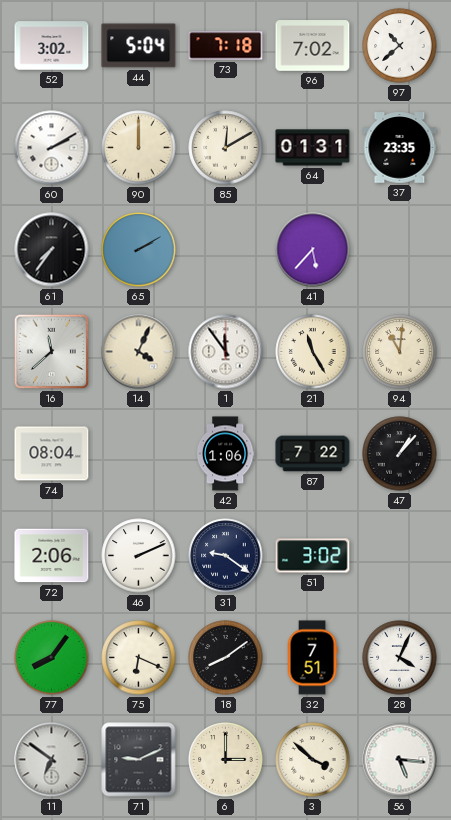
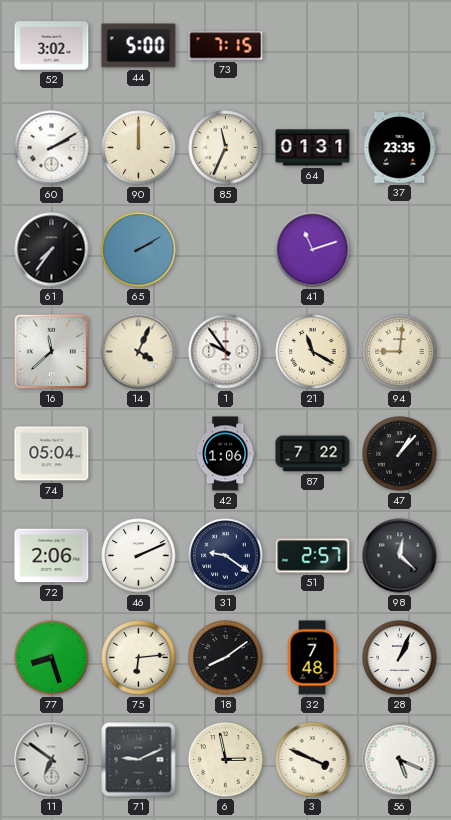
44: 5:04 -> 5:00 (139, 46)
73: 7:18 -> 7:15 (226, 46)
96: 7:02 -> none (313, 46)
97: 10:38 -> none (400, 46)
85: 12:10 -> 11:34 (226, 148)
41: 5:37 -> 11:12 (313, 250)
1: 11:54 -> 9:54 (226, 352)
21: 11:25 -> 11:20 (313, 352)
94: 11:01 -> 9:01 (400, 352)
74: 08:04 -> 05:04 (52, 454)
51: 3:02 -> 2:57 (313, 556)
98: none -> 12:22 (400, 556)
77: 8:06 -> 8:27 (52, 658)
75: 6:19 -> 6:14 (139, 658)
32: 7:51 -> 7:48 (312, 658)
28: 4:04 -> 1:04 (400, 658)
6: 3:00 -> 2:58 (226, 760)
3: 3:52 -> 3:49 (313, 760)
56: 5:16 -> 5:19 (400, 760)
